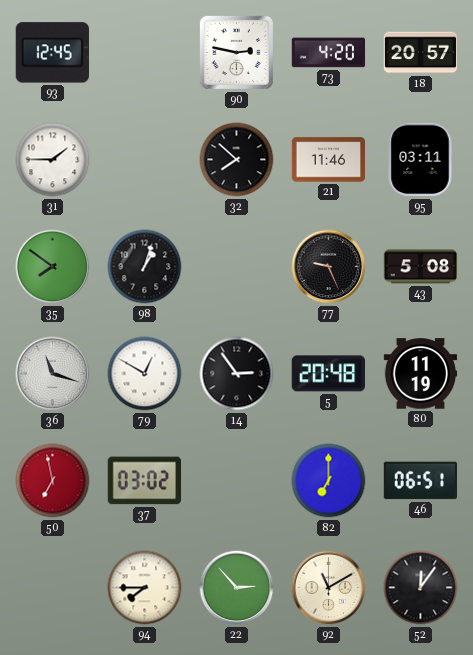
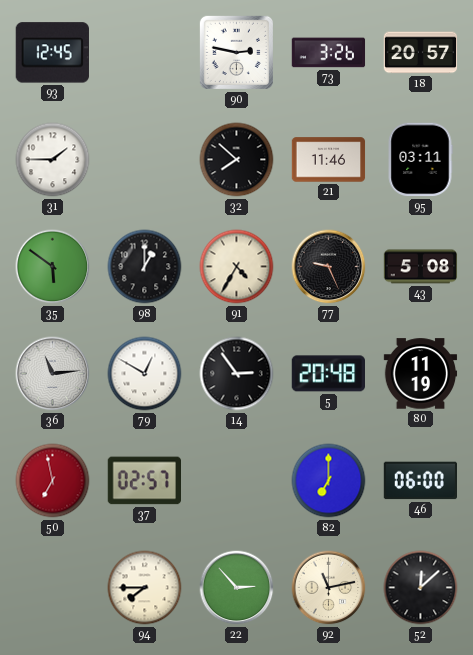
73: 4:20 -> 3:26 (329, 53)
35: 7:51 -> 5:51 (53, 267)
98: 1:03 -> 1:00 (145, 267)
91: none -> 4:35 (237, 267)
36: 11:18 -> 11:14 (53, 374)
37: 03:02 -> 02:57 (144, 481)
46: 06:51 -> 06:00 (420, 481)
92: 11:10 -> 11:13 (329, 588)
52: 12:06 -> 12:08 (421, 588)
